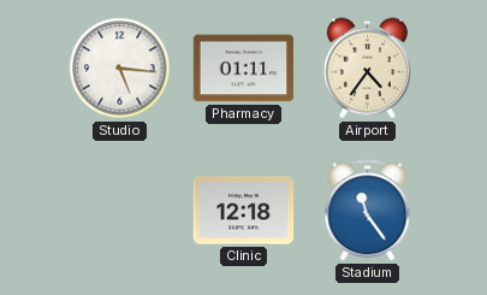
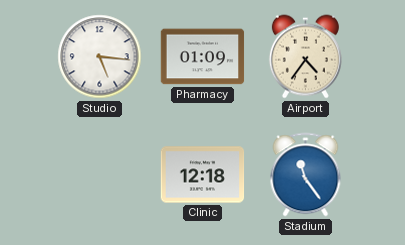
Pharmacy: 01:11 -> 01:09 (203, 57)
